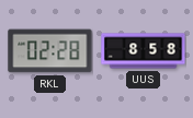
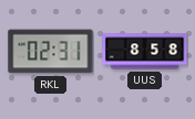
RKL: 02:28 -> 02:31 (51, 52)
